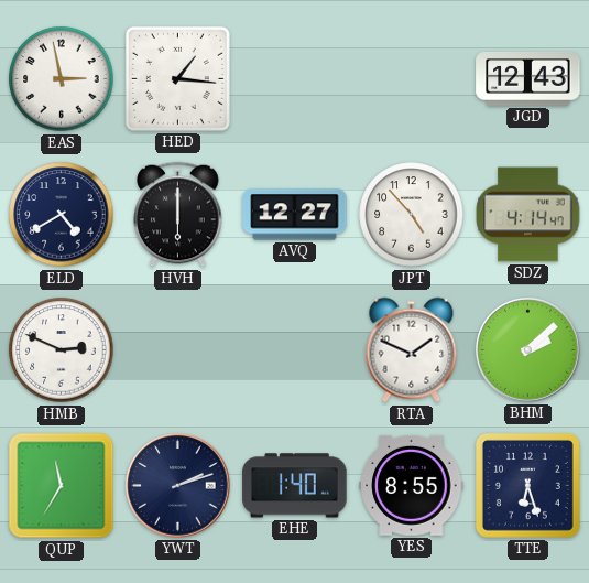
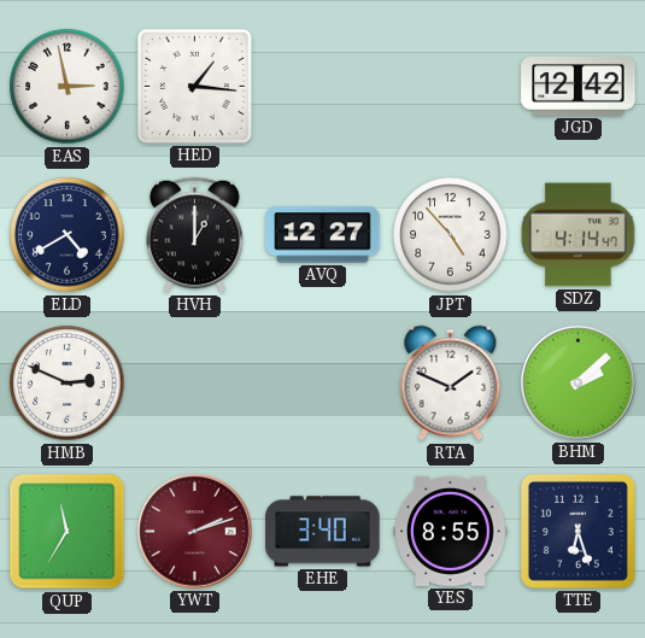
JGD: 12:43 -> 12:42 (579, 86)
HVH: 6:00 -> 1:00 (195, 235)
YWT dial: navy -> burgundy (195, 532)
EHE: 1:40 -> 3:40 (323, 532)
